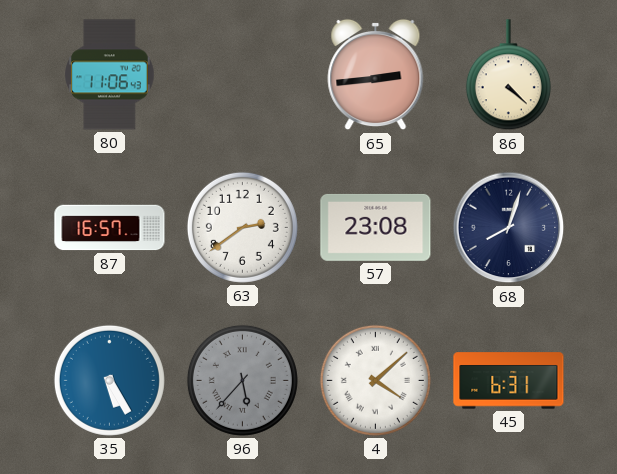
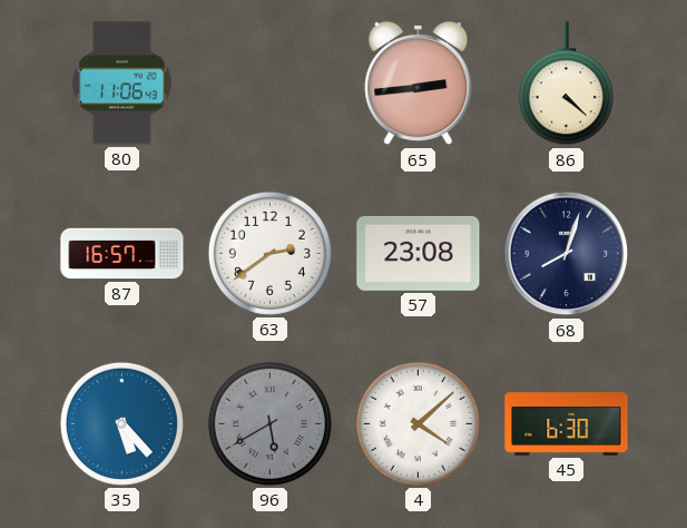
35: 5:25 -> 5:23 (121, 423)
96: 5:37 -> 5:40 (269, 423)
45: 6:31 -> 6:30 (567, 424)
